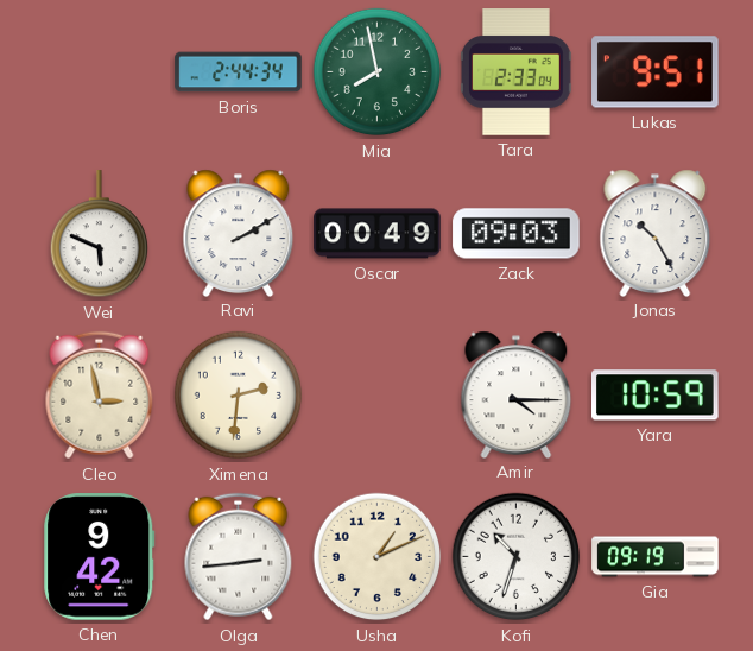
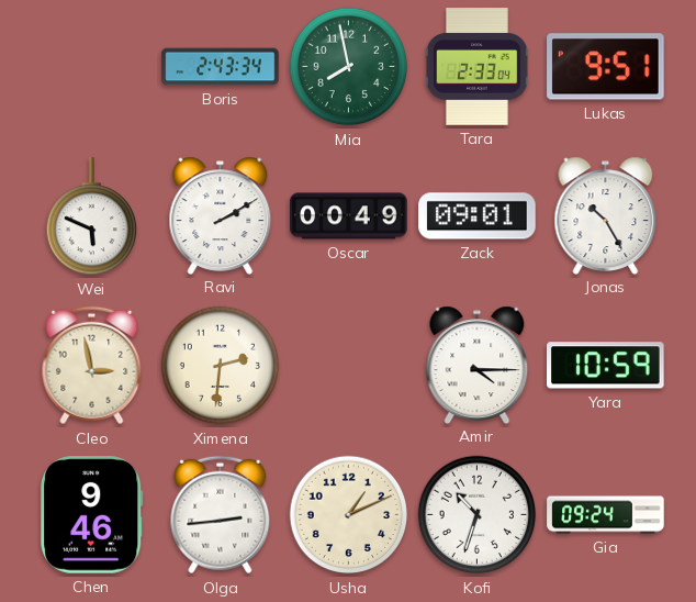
Boris: 2:44 -> 2:43 (221, 67)
Zack: 09:03 -> 09:01 (478, 216)
Chen: 9:42 -> 9:46 (92, 515)
Gia: 09:19 -> 09:24 (606, 515)
